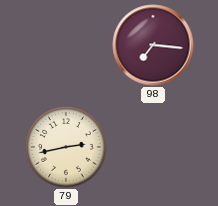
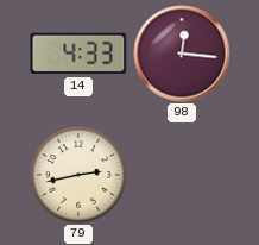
14: none -> 4:33 (78, 54)
98: 7:16 -> 12:16 (182, 54)
